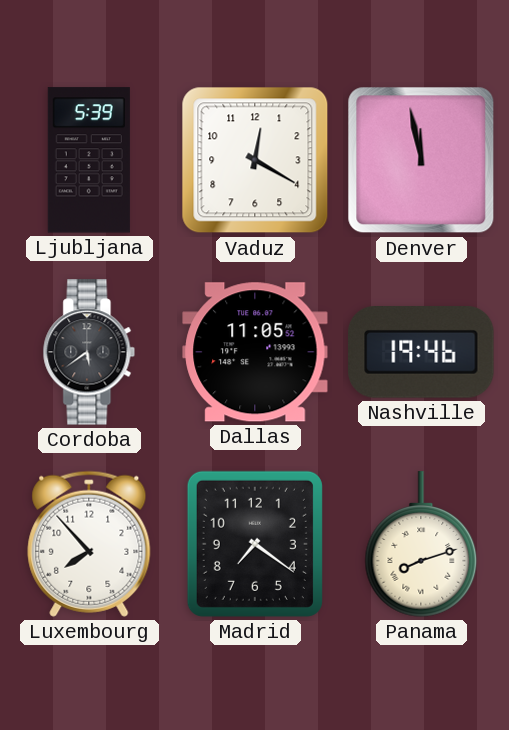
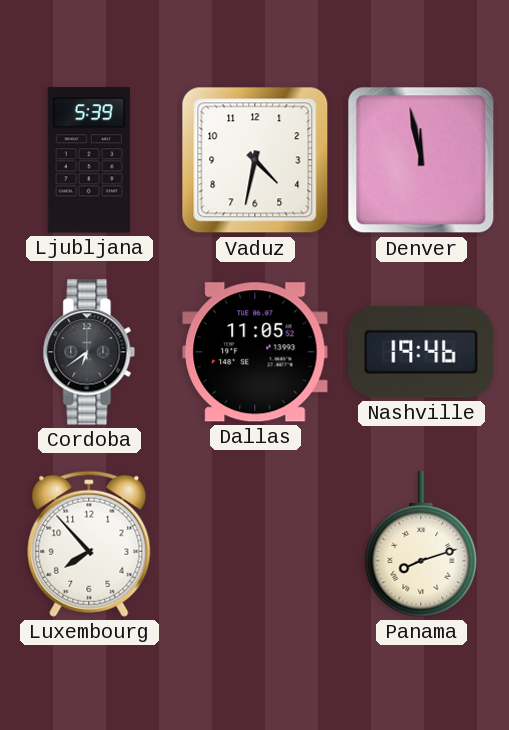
Vaduz: 12:20 -> 4:32 (255, 160)
Cordoba: 5:39 -> 6:39 (89, 352)
Madrid: 7:21 -> none (255, 544)
